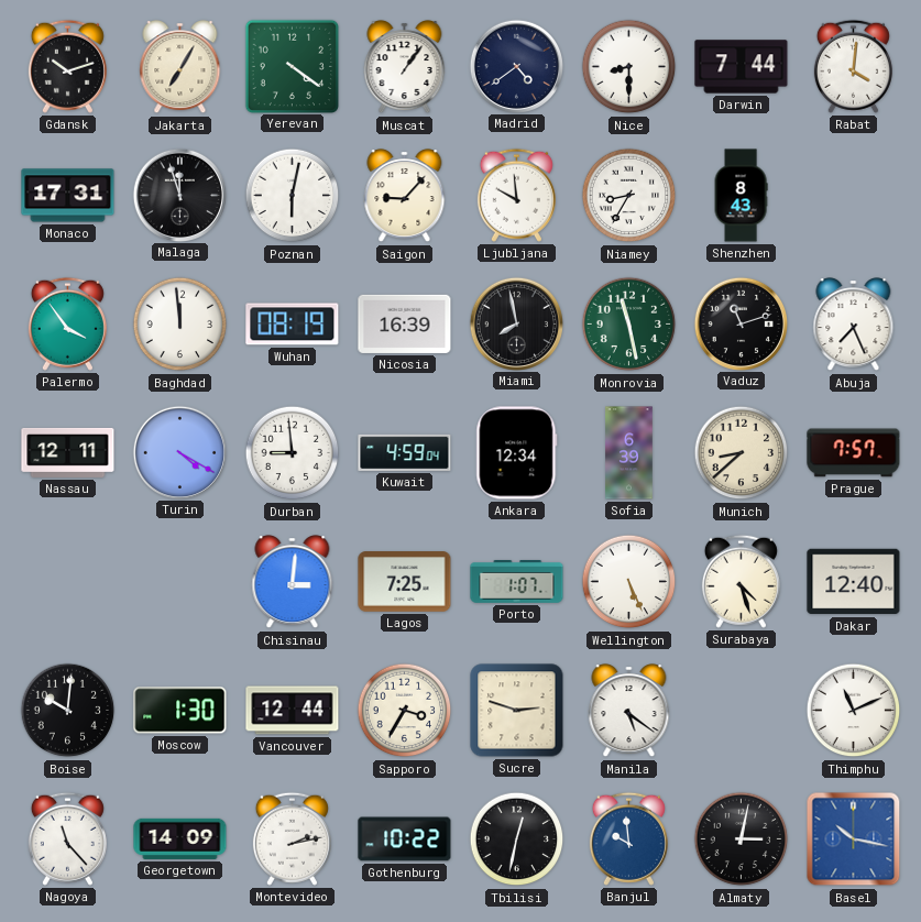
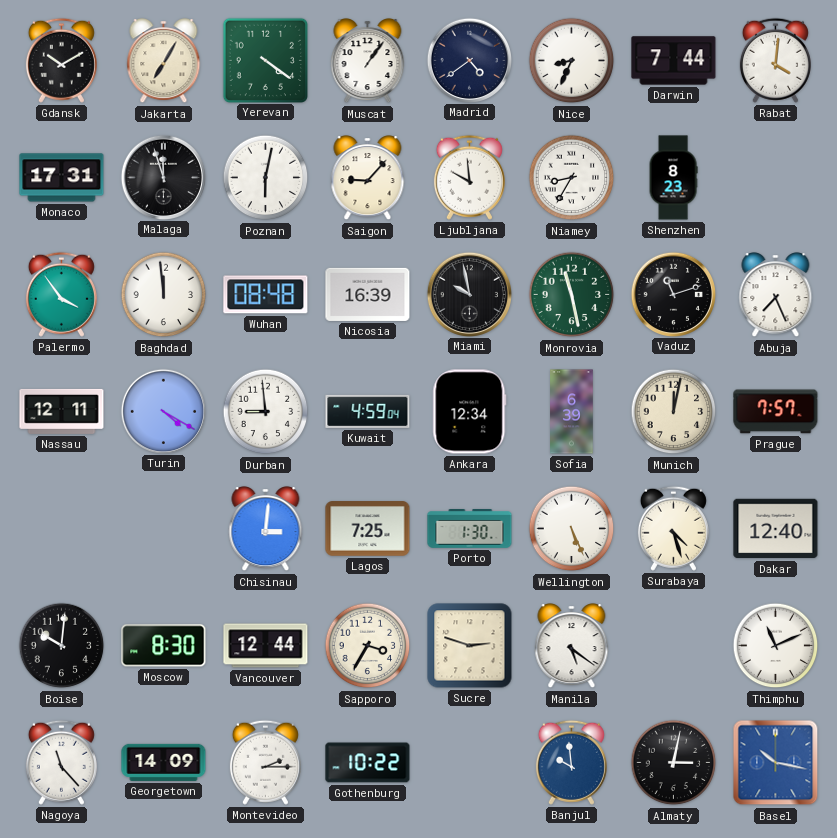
Gdansk: 10:12 -> 10:10 (61, 60)
Nice: 8:30 -> 8:34 (572, 61)
Shenzhen: 8:43 -> 8:23 (673, 178)
Wuhan: 08:19 -> 08:48 (266, 295)
Miami: 7:58 -> 9:58 (469, 294)
Munich: 8:38 -> 12:02 (674, 412)
Porto: 1:07 -> 1:30 (470, 529)
Moscow: 1:30 -> 8:30 (164, 646)
Montevideo: 2:13 -> 2:15 (265, 762)
Tbilisi: 12:32 -> none (517, 839)
